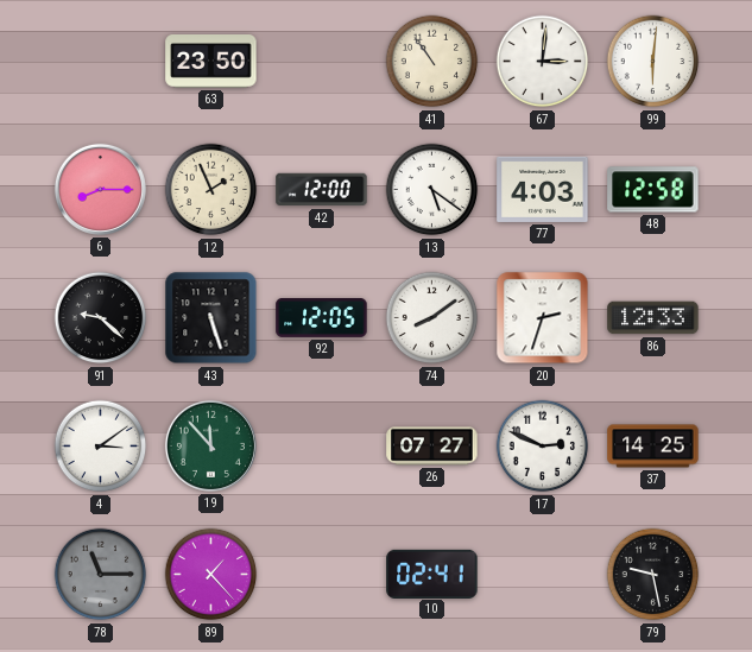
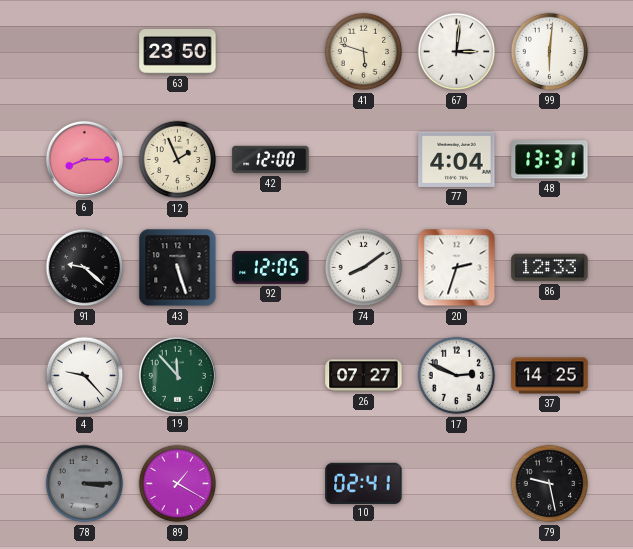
41: 10:54 -> 5:48 (364, 52)
13: 5:21 -> none (432, 190)
77: 4:03 -> 4:04 (457, 159)
48: 12:58 -> 13:31 (550, 160)
4: 3:09 -> 9:23 (85, 376)
78: 11:15 -> 3:15 (85, 484)
89: 1:23 -> 1:20 (178, 484)
